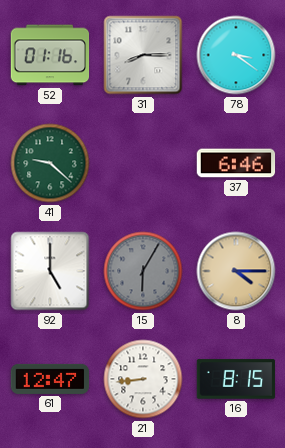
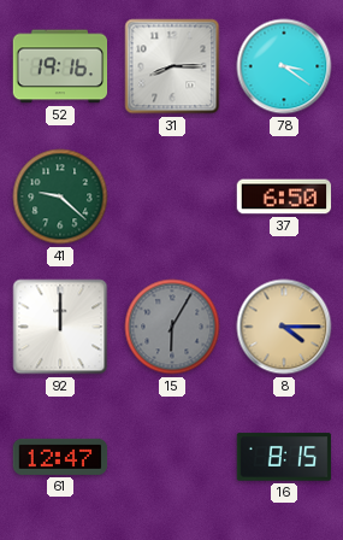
52: 01:16 -> 19:16 (60, 66)
37: 6:46 -> 6:50 (284, 196)
92: 5:00 -> 12:00 (60, 327)
21: 8:44 -> none (143, 379)
